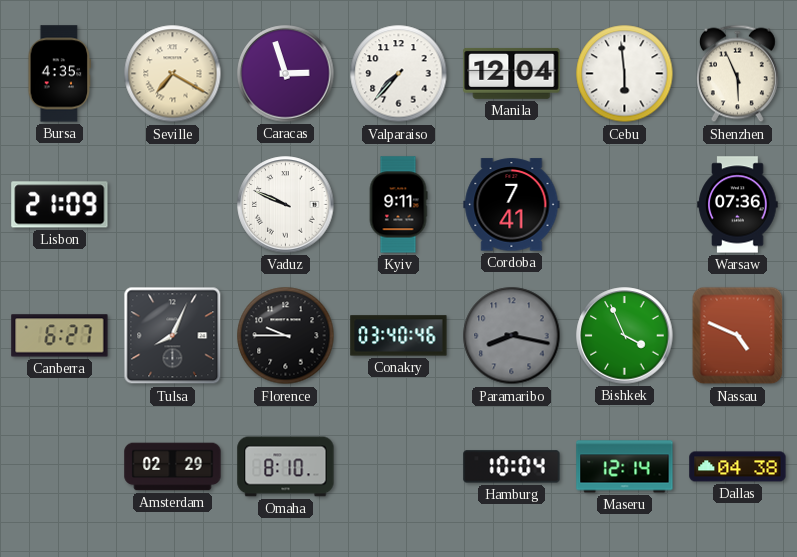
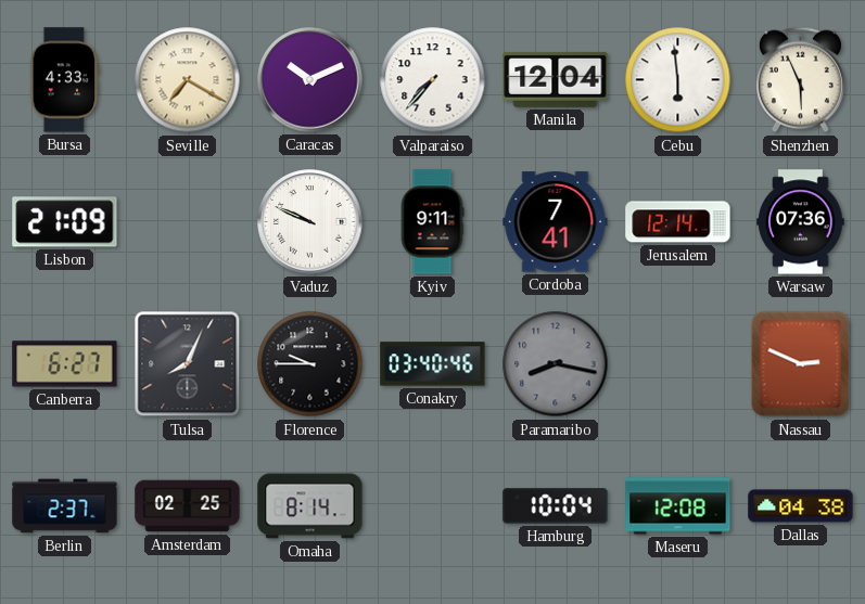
Bursa: 4:35 -> 4:33 (65, 80)
Caracas: 2:57 -> 10:11 (310, 80)
Jerusalem: none -> 12:14 (678, 222)
Bishkek: 3:56 -> none (625, 336)
Nassau: 4:49 -> 2:49 (801, 364)
Berlin: none -> 2:37 (65, 506)
Amsterdam: 02:29 -> 02:25 (188, 506)
Omaha: 8:10 -> 8:14 (310, 506)
Maseru: 12:14 -> 12:08 (678, 506)
